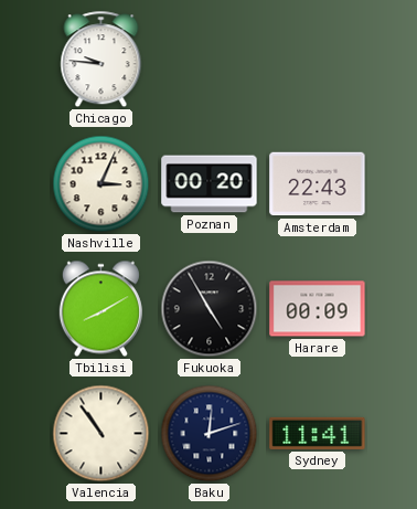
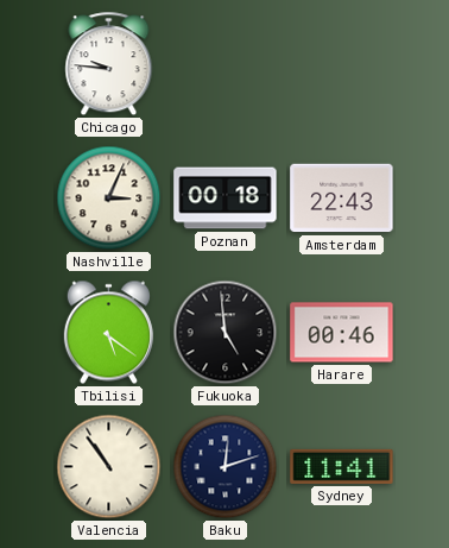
Poznan: 00:20 -> 00:18 (226, 199)
Tbilisi: 8:10 -> 5:21 (108, 333)
Fukuoka: 4:55 -> 4:59 (226, 333)
Harare: 00:09 -> 00:46 (342, 333)
